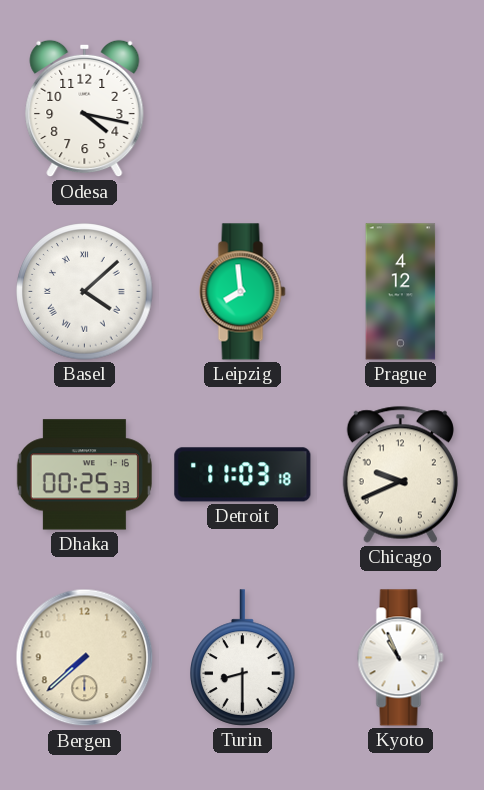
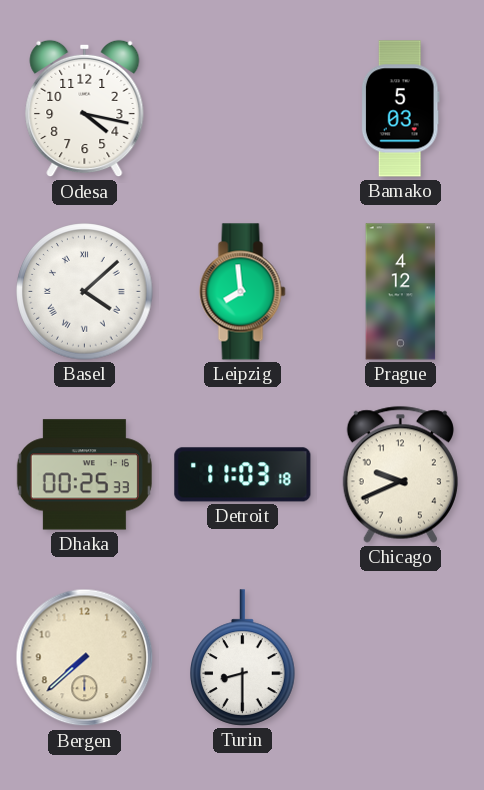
Bamako: none -> 5:03 (400, 109)
Kyoto: 10:56 -> none (401, 658)
